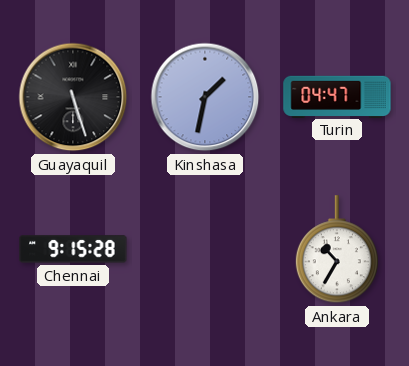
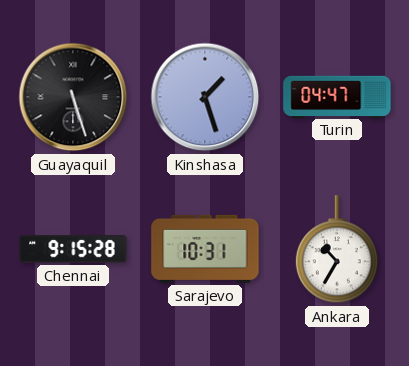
Kinshasa: 1:32 -> 1:27 (205, 97)
Sarajevo: none -> 10:31 (205, 249)
